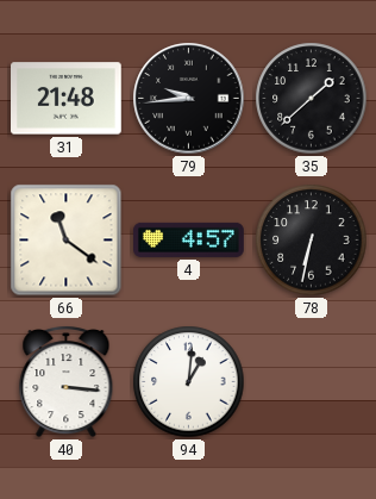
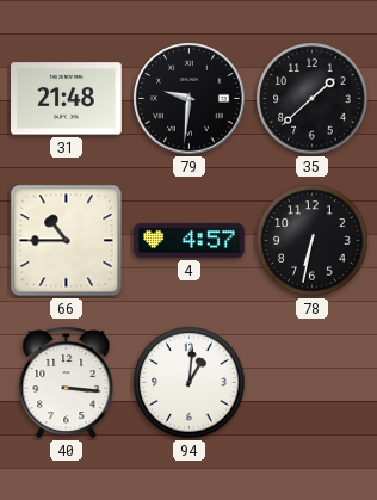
79: 9:44 -> 9:31 (190, 99)
66: 11:21 -> 10:45 (67, 241)
